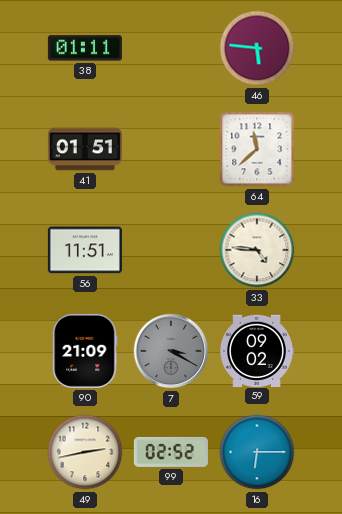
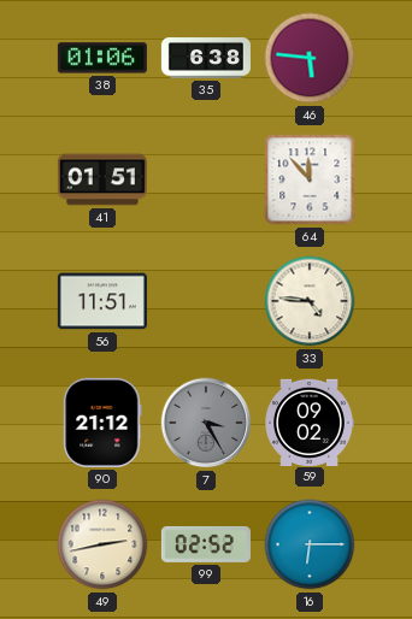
38: 01:11 -> 01:06 (102, 58)
35: none -> 6:38 (206, 58)
64: 11:38 -> 11:53 (310, 179)
90: 21:09 -> 21:12 (102, 423)
7: 3:20 -> 3:25 (206, 423)
